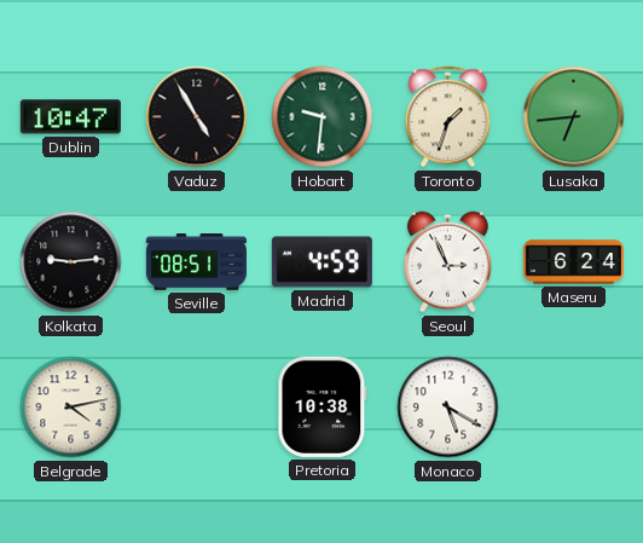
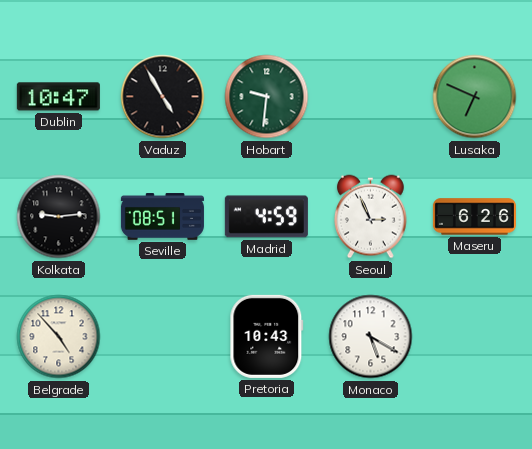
Toronto: 1:33 -> none (448, 117)
Lusaka: 6:44 -> 6:49 (475, 97)
Maseru: 6:24 -> 6:26 (474, 217)
Belgrade: 4:13 -> 4:53 (59, 337)
Pretoria: 10:38 -> 10:43 (267, 336)
